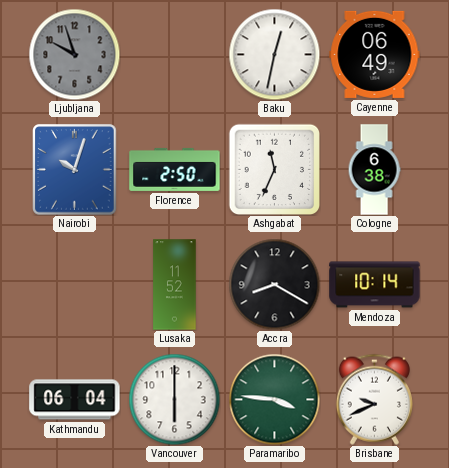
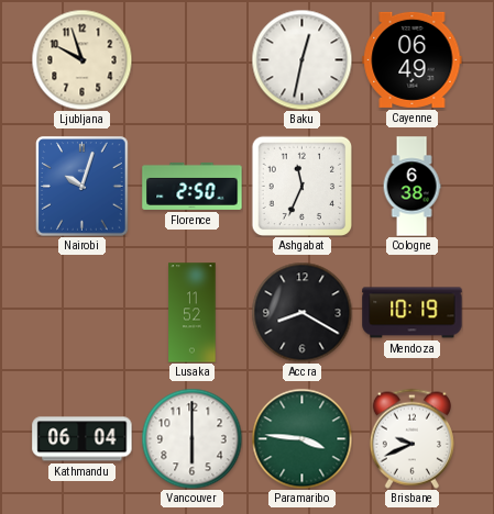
Ljubljana dial: grey -> cream (81, 59)
Mendoza: 10:14 -> 10:19 (413, 313)
